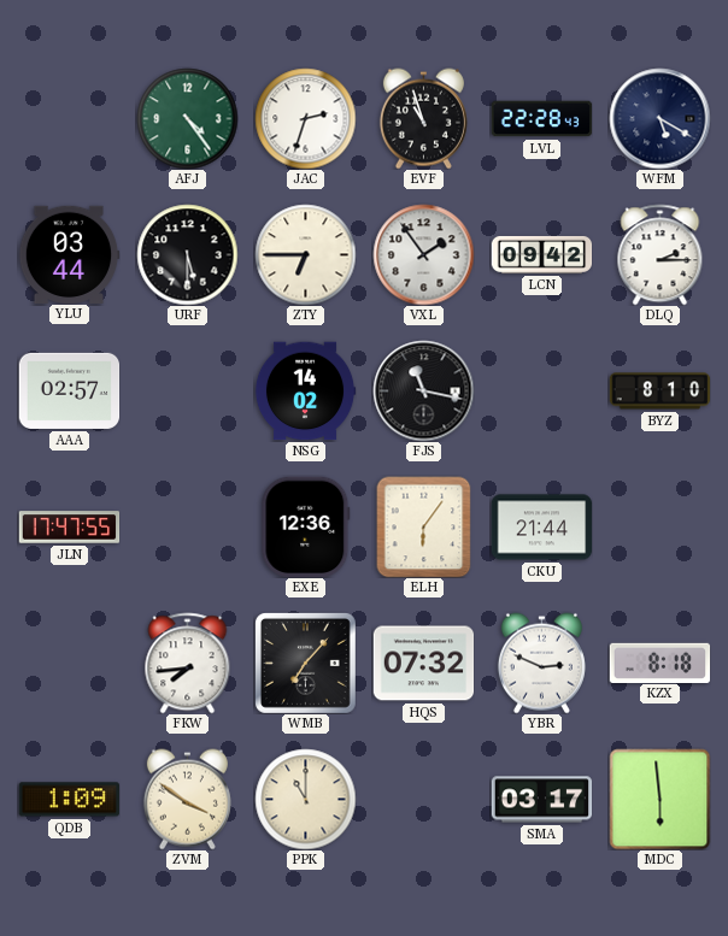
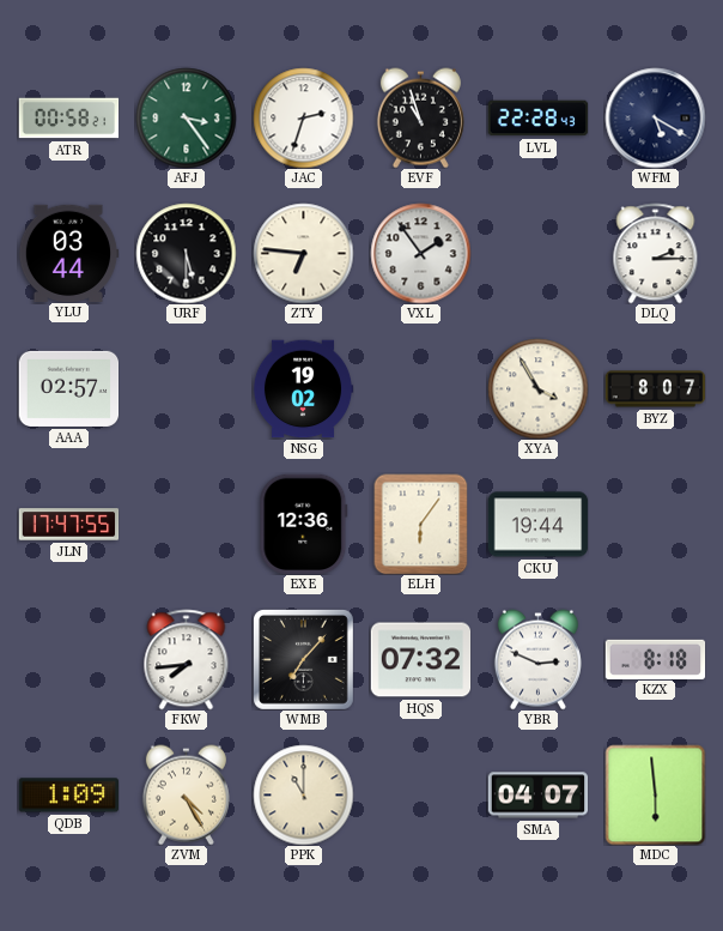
ATR: none -> 00:58 (68, 119)
AFJ: 4:24 -> 3:24 (186, 117)
ZTY: 6:45 -> 6:46 (303, 253)
LCN: 09:42 -> none (541, 254)
NSG: 14:02 -> 19:02 (303, 389)
FJS: 11:17 -> none (423, 390)
XYA: none -> 3:55 (537, 388)
BYZ: 8:10 -> 8:07 (655, 389)
CKU: 21:44 -> 19:44 (537, 525)
ZVM: 3:51 -> 4:25 (186, 794)
SMA: 03:17 -> 04:07 (537, 796)
